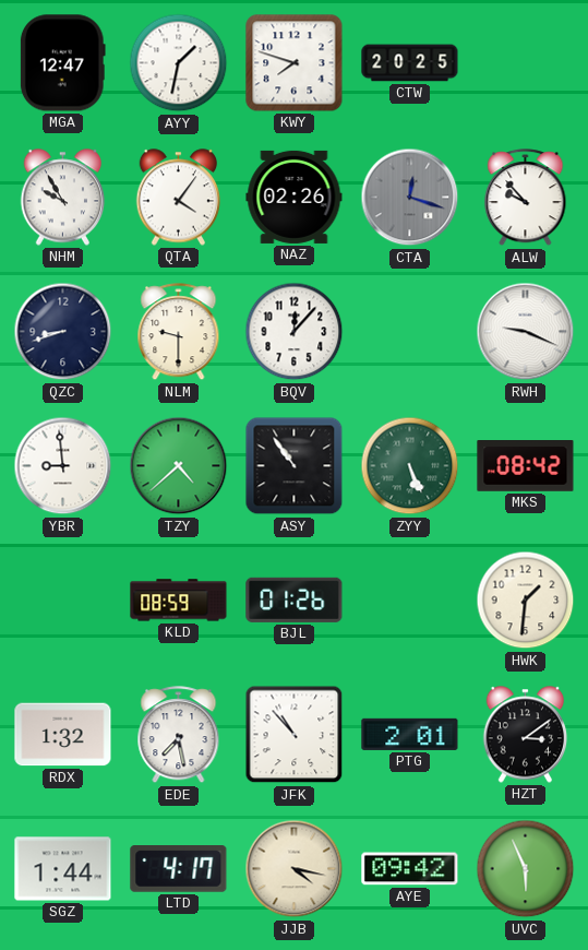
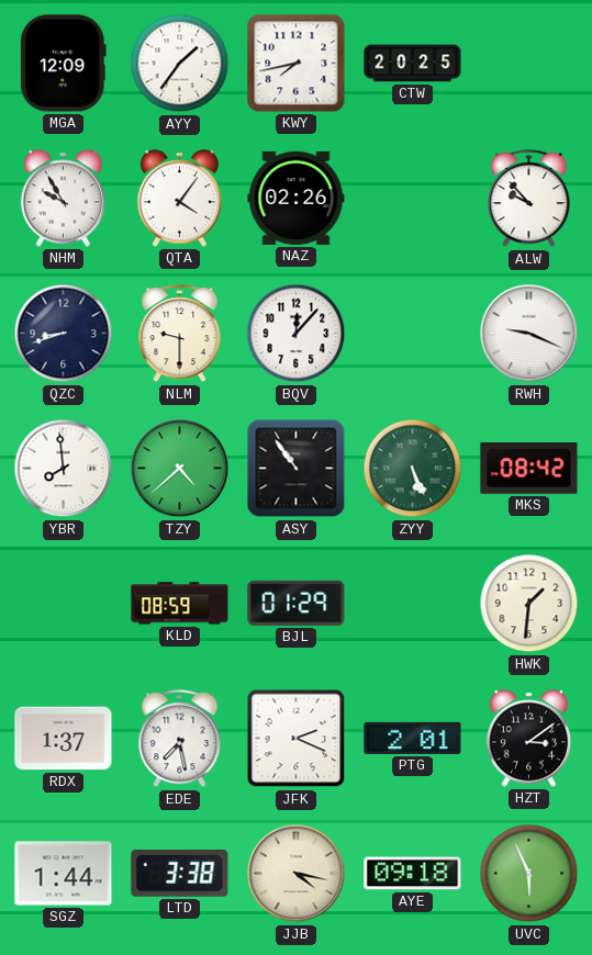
MGA: 12:47 -> 12:09 (63, 64)
AYY: 1:32 -> 1:36 (180, 64)
KWY: 7:48 -> 7:43 (297, 64)
CTA: 12:18 -> none (410, 198)
YBR: 8:59 -> 7:59 (64, 469)
BJL: 01:26 -> 01:29 (297, 603)
RDX: 1:32 -> 1:37 (64, 739)
JFK: 10:53 -> 2:19 (297, 739)
LTD: 4:17 -> 3:38 (180, 874)
AYE: 09:42 -> 09:18 (413, 874)
